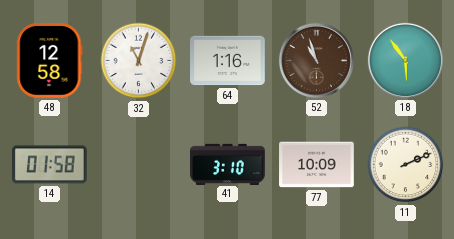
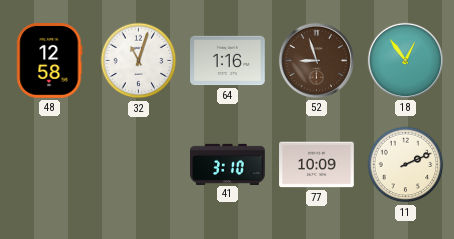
52: 10:57 -> 8:57 (316, 60)
18: 5:54 -> 12:54 (405, 60)
14: 01:58 -> none (50, 165)
